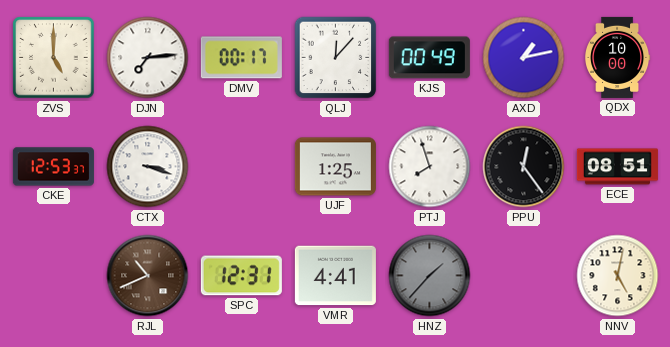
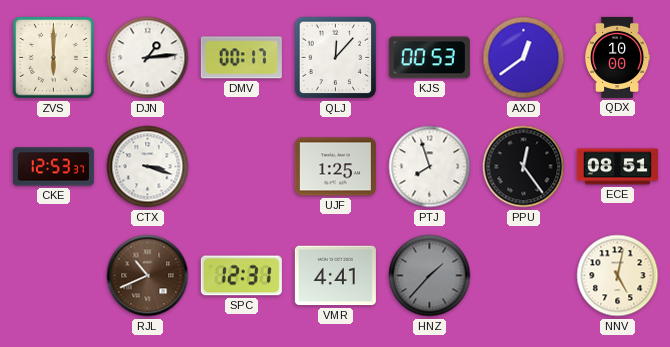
ZVS: 5:00 -> 6:00 (54, 58)
DJN: 7:14 -> 1:14 (148, 58)
KJS: 00:49 -> 00:53 (429, 58)
AXD: 1:13 -> 12:39 (524, 58)
